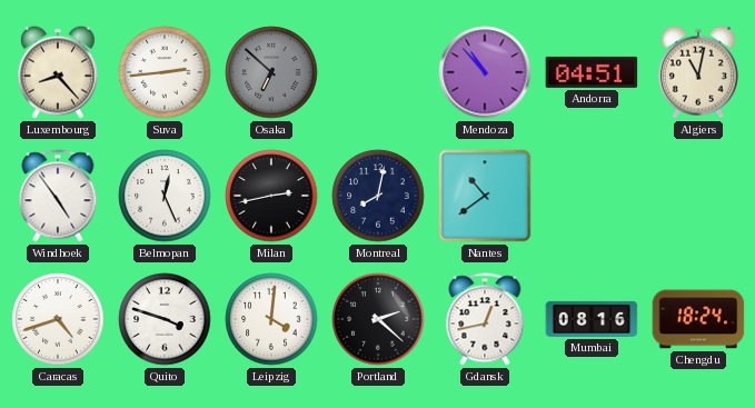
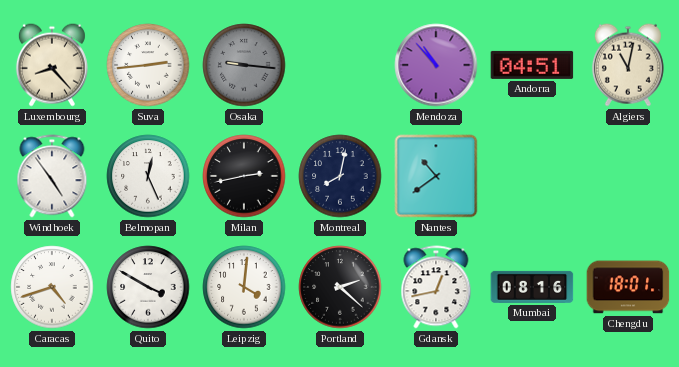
Osaka: 6:52 -> 9:16 (244, 65)
Quito: 3:48 -> 3:50 (148, 287)
Chengdu: 18:24 -> 18:01 (628, 287)
